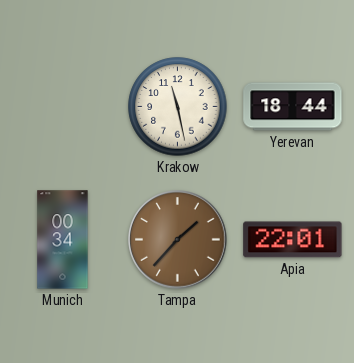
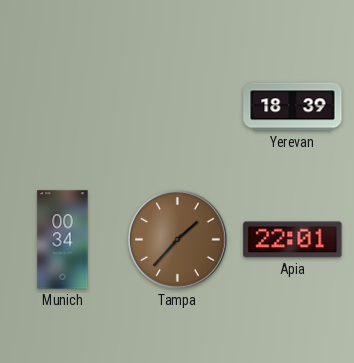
Krakow: 11:28 -> none (178, 107)
Yerevan: 18:44 -> 18:39 (293, 107)
